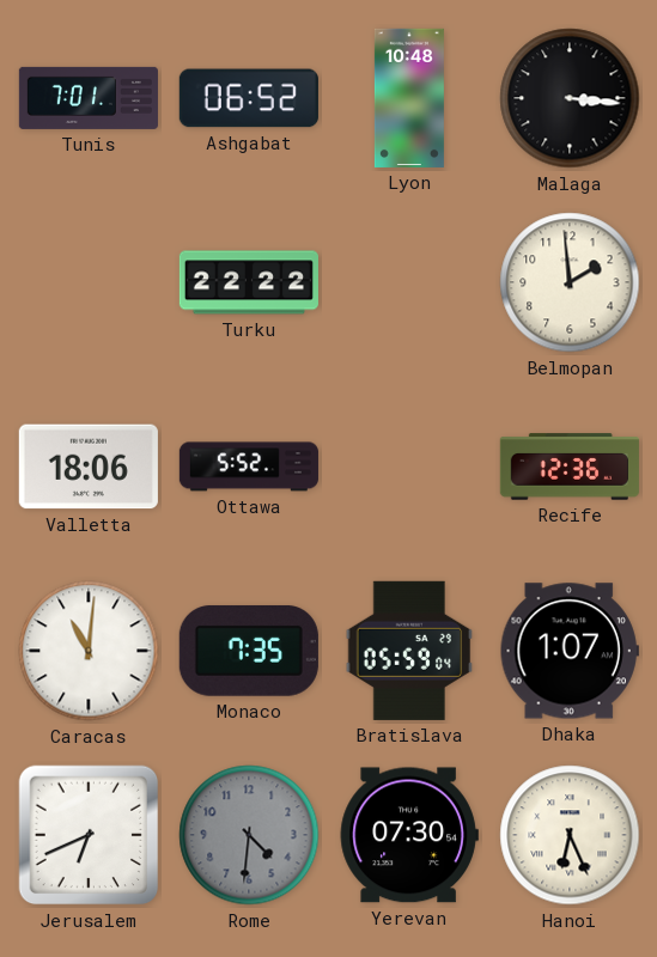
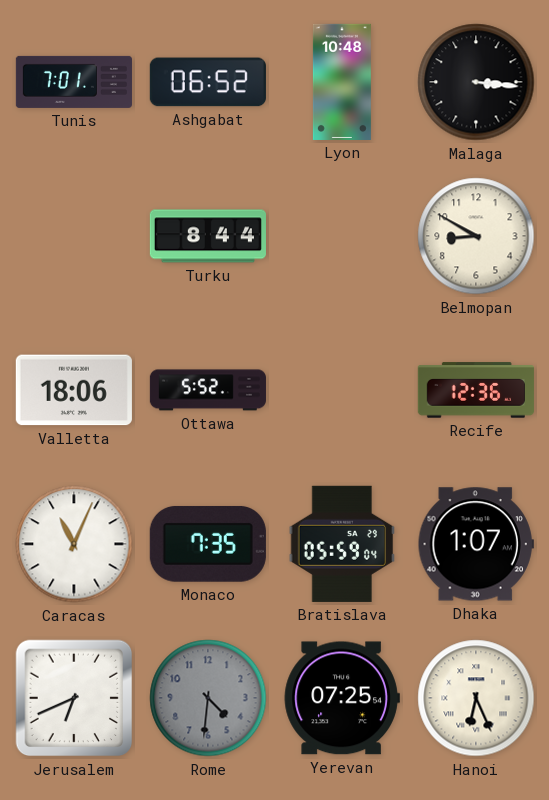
Turku: 22:22 -> 8:44 (208, 236)
Belmopan: 1:59 -> 8:50 (476, 236)
Caracas: 11:01 -> 11:04 (74, 544)
Yerevan: 07:30 -> 07:25 (342, 698)
